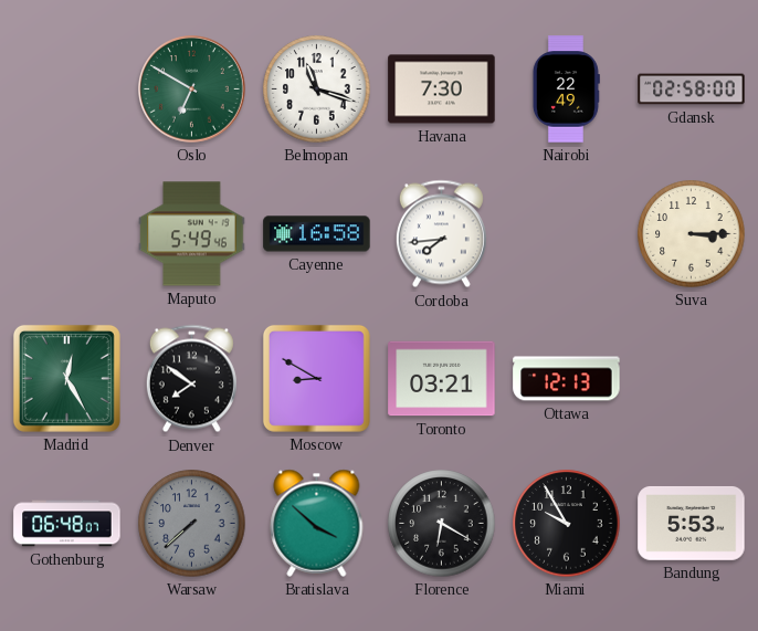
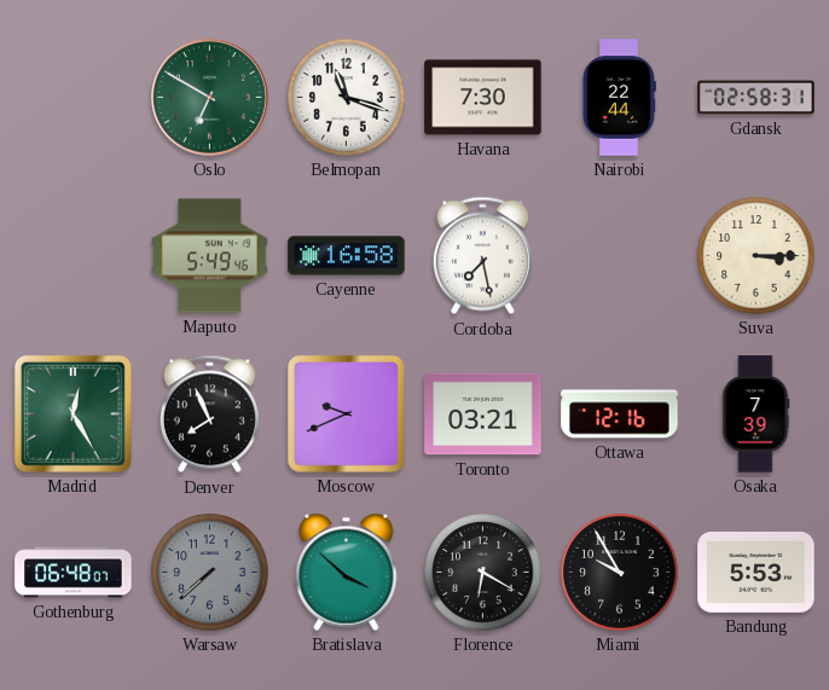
Nairobi: 22:49 -> 22:44 (619, 98)
Gdansk: 02:58:00 -> 02:58:31 (756, 98)
Cordoba: 7:44 -> 7:28 (482, 256)
Denver: 7:51 -> 7:56 (209, 414)
Moscow: 8:50 -> 9:41 (346, 413)
Ottawa: 12:13 -> 12:16 (620, 414)
Osaka: none -> 7:39 (755, 414)
